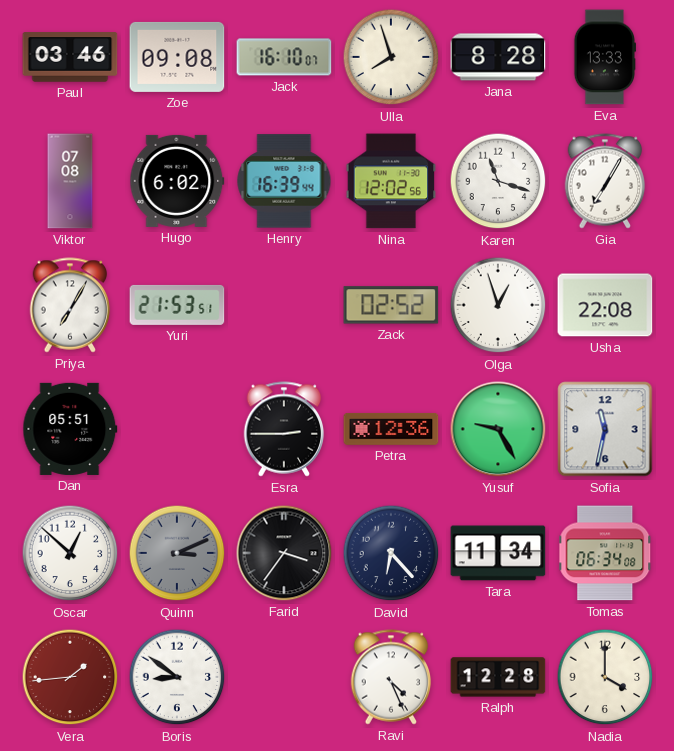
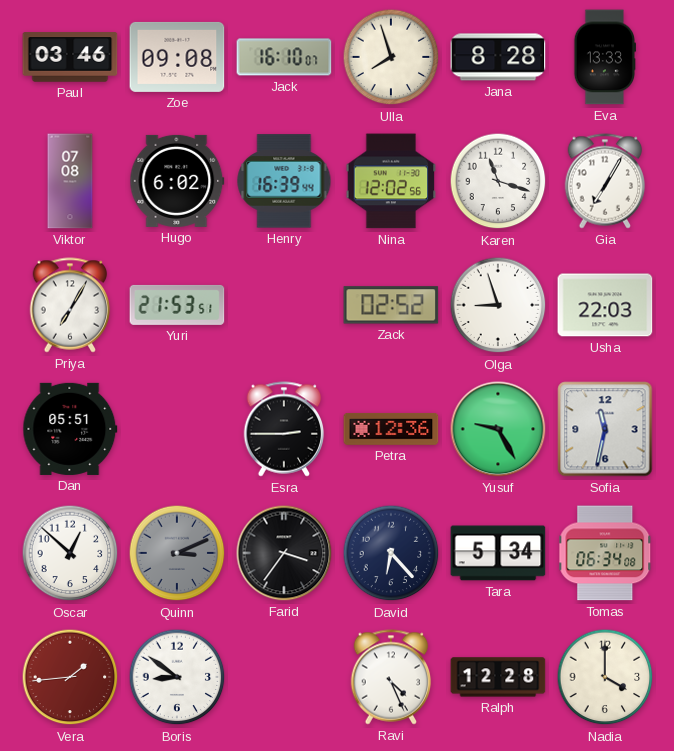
Olga: 12:57 -> 8:57 (498, 305)
Usha: 22:08 -> 22:03 (605, 305)
Tara: 11:34 -> 5:34 (498, 553)
